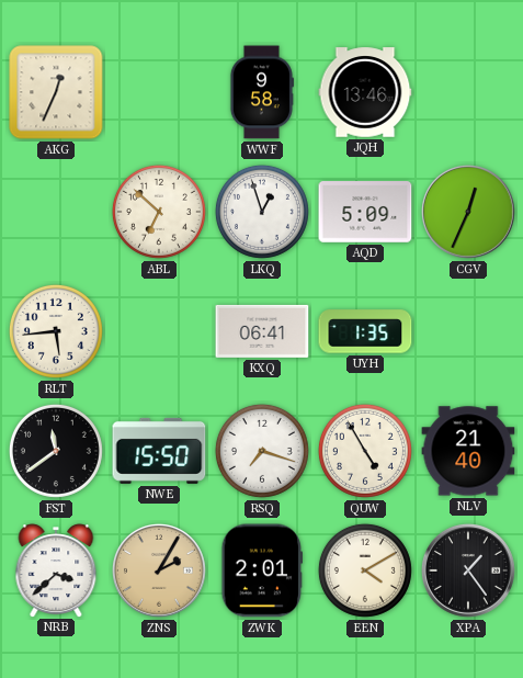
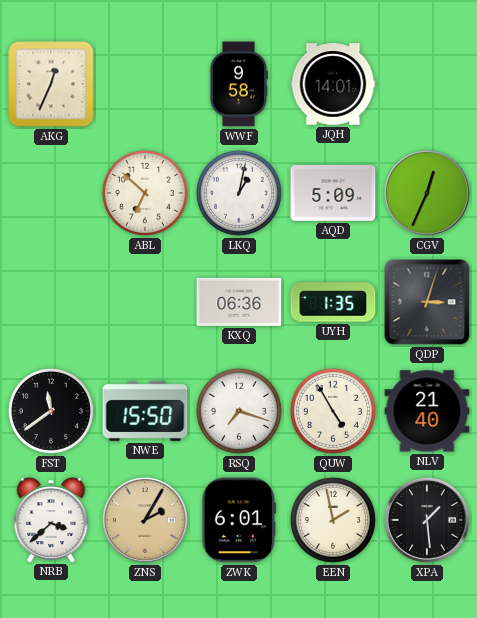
JQH: 13:46 -> 14:01 (333, 84)
LKQ: 12:57 -> 1:02 (239, 193)
RLT: 5:44 -> none (56, 331)
KXQ: 06:41 -> 06:36 (239, 302)
QDP: none -> 3:03 (427, 302)
ZWK: 2:01 -> 6:01 (238, 520)
EEN: 4:10 -> 1:58 (333, 520)
XPA: 1:24 -> 1:29 (427, 520)
